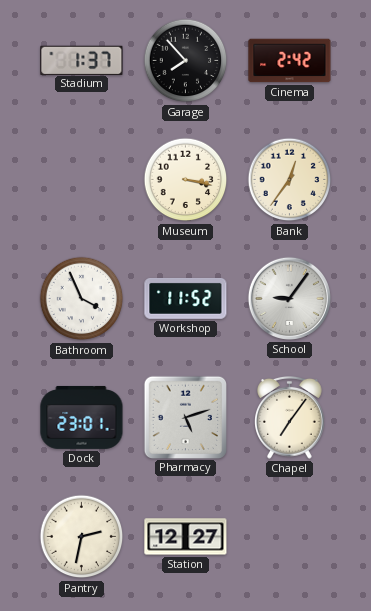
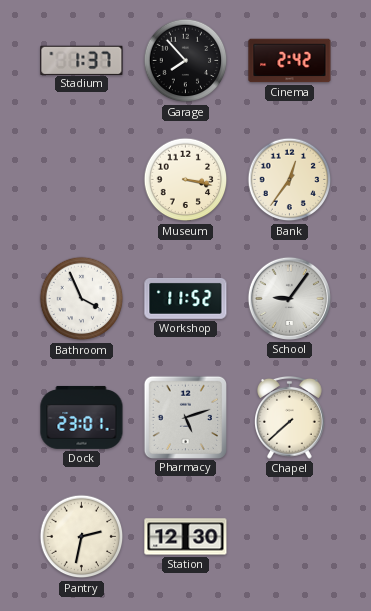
Chapel: 7:06 -> 7:38 (290, 418)
Station: 12:27 -> 12:30 (186, 537)
